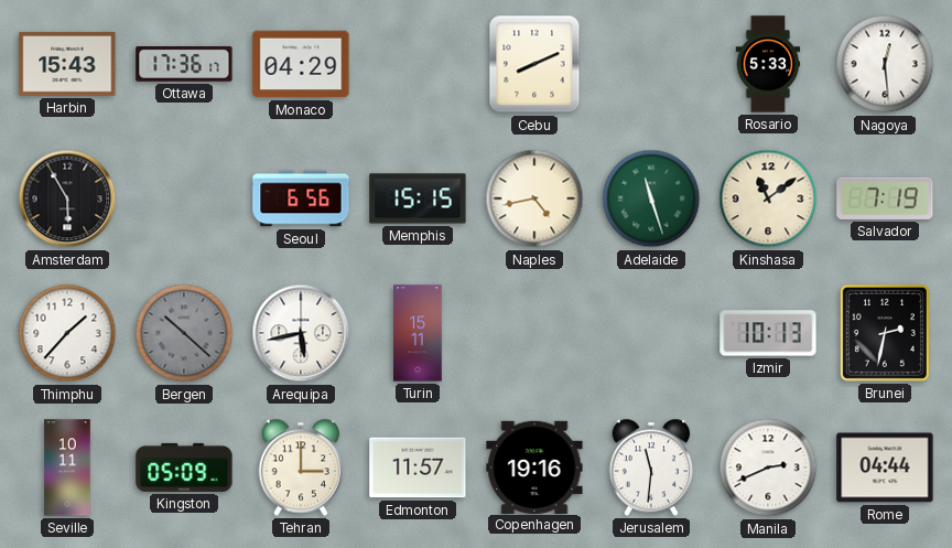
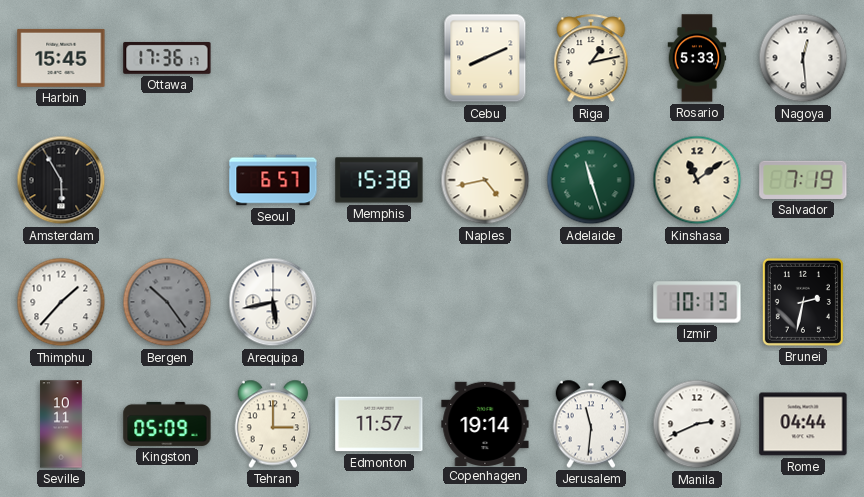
Harbin: 15:43 -> 15:45 (61, 58)
Monaco: 04:29 -> none (301, 64)
Riga: none -> 1:13 (591, 59)
Seoul: 6:56 -> 6:57 (273, 180)
Memphis: 15:15 -> 15:38 (379, 180)
Bergen: 10:22 -> 10:24 (167, 302)
Turin: 15:11 -> none (418, 333)
Copenhagen: 19:16 -> 19:14 (485, 423)
